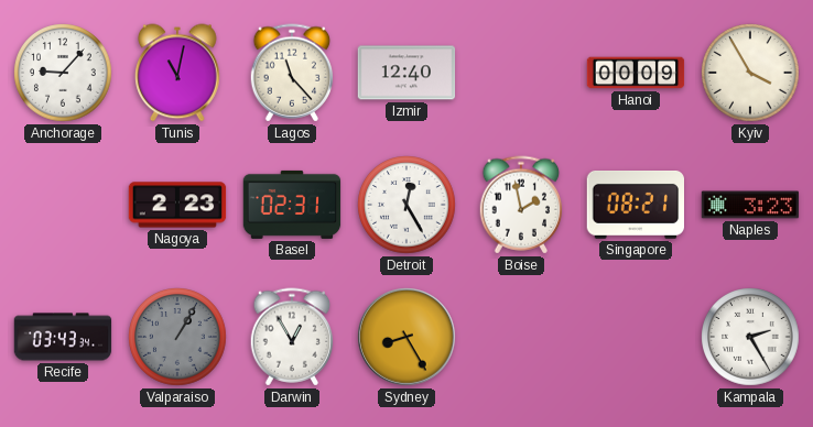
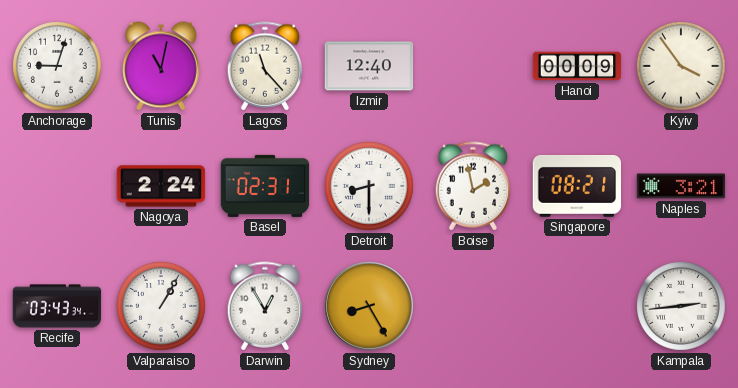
Anchorage: 9:07 -> 9:03 (57, 66)
Kyiv: 3:55 -> 3:54 (681, 66)
Nagoya: 2:23 -> 2:24 (161, 186)
Detroit: 12:25 -> 8:30 (369, 186)
Naples: 3:23 -> 3:21 (681, 186)
Valparaiso dial: grey -> white (161, 306)
Kampala: 2:25 -> 2:44 (681, 306)
